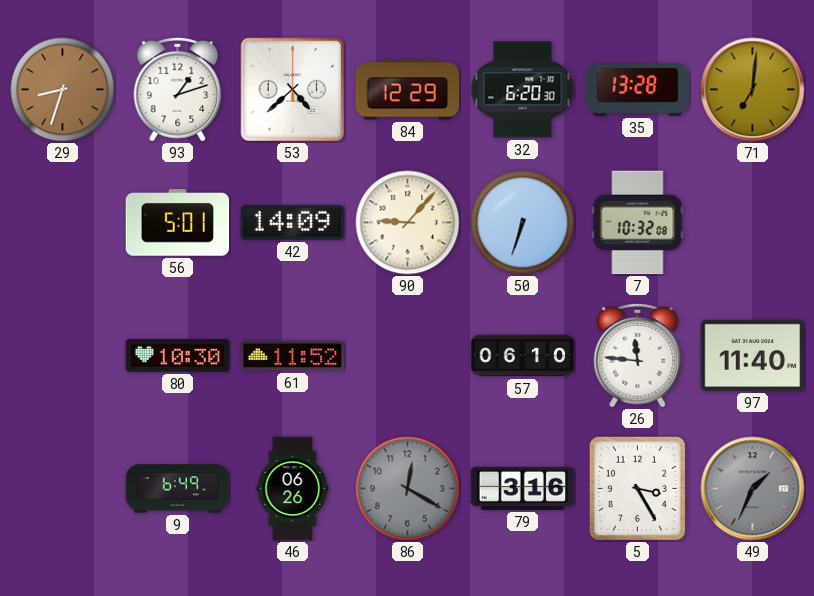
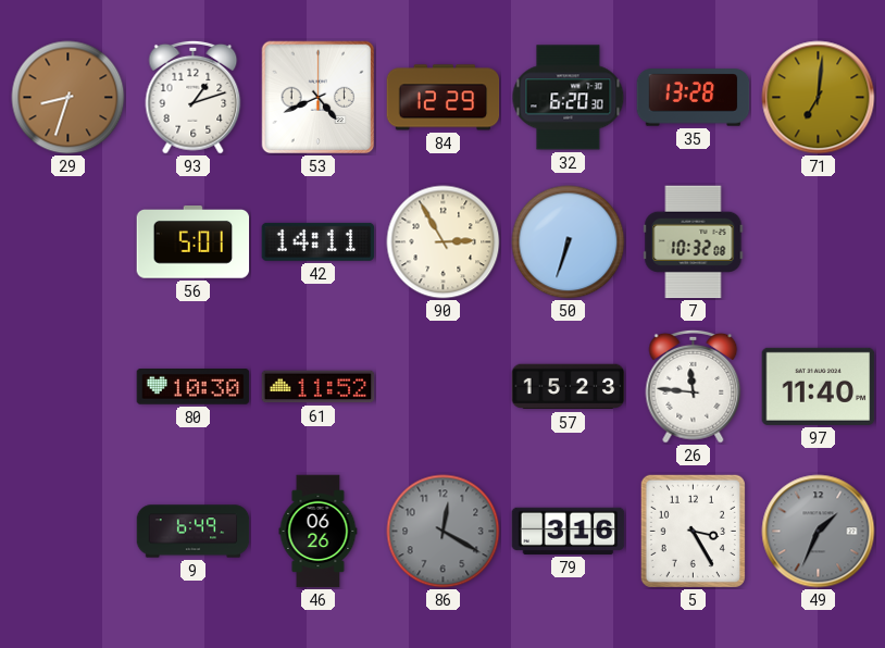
53: 4:38 -> 4:41 (319, 98)
42: 14:09 -> 14:11 (319, 241)
90: 9:07 -> 2:55 (444, 242)
57: 06:10 -> 15:23 (569, 387)
